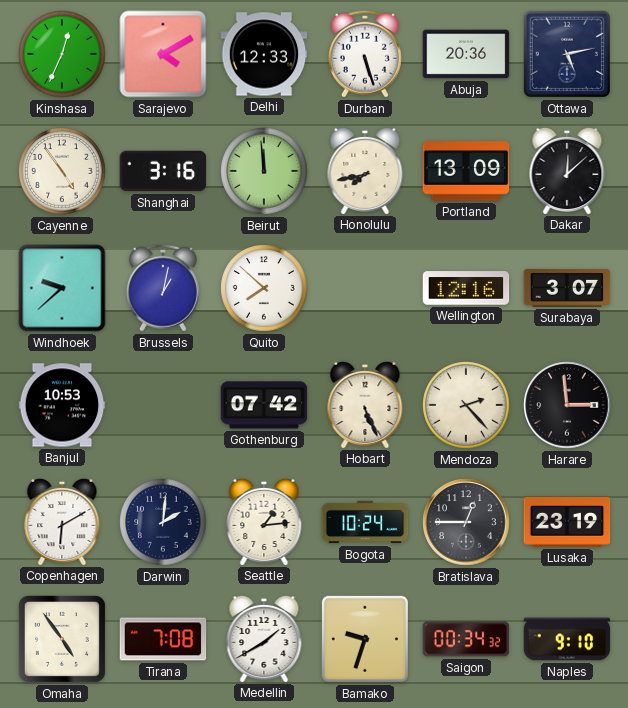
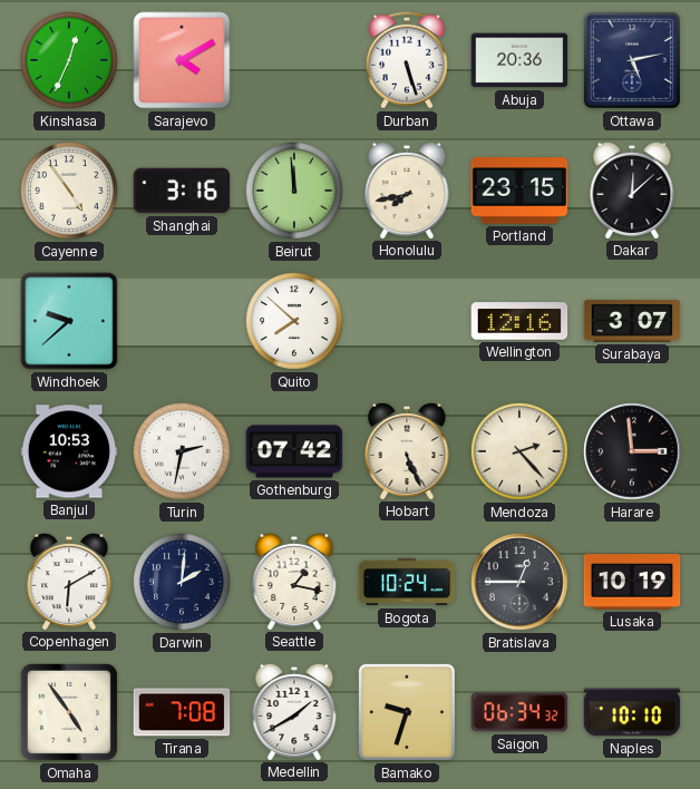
Delhi: 12:33 -> none (264, 54)
Portland: 13:09 -> 23:15 (519, 191)
Brussels: 1:02 -> none (163, 288)
Turin: none -> 2:32 (182, 451)
Seattle: 1:14 -> 1:17 (294, 581)
Lusaka: 23:19 -> 10:19 (632, 582)
Saigon: 00:34 -> 06:34 (519, 712)
Naples: 9:10 -> 10:10 (632, 712)
